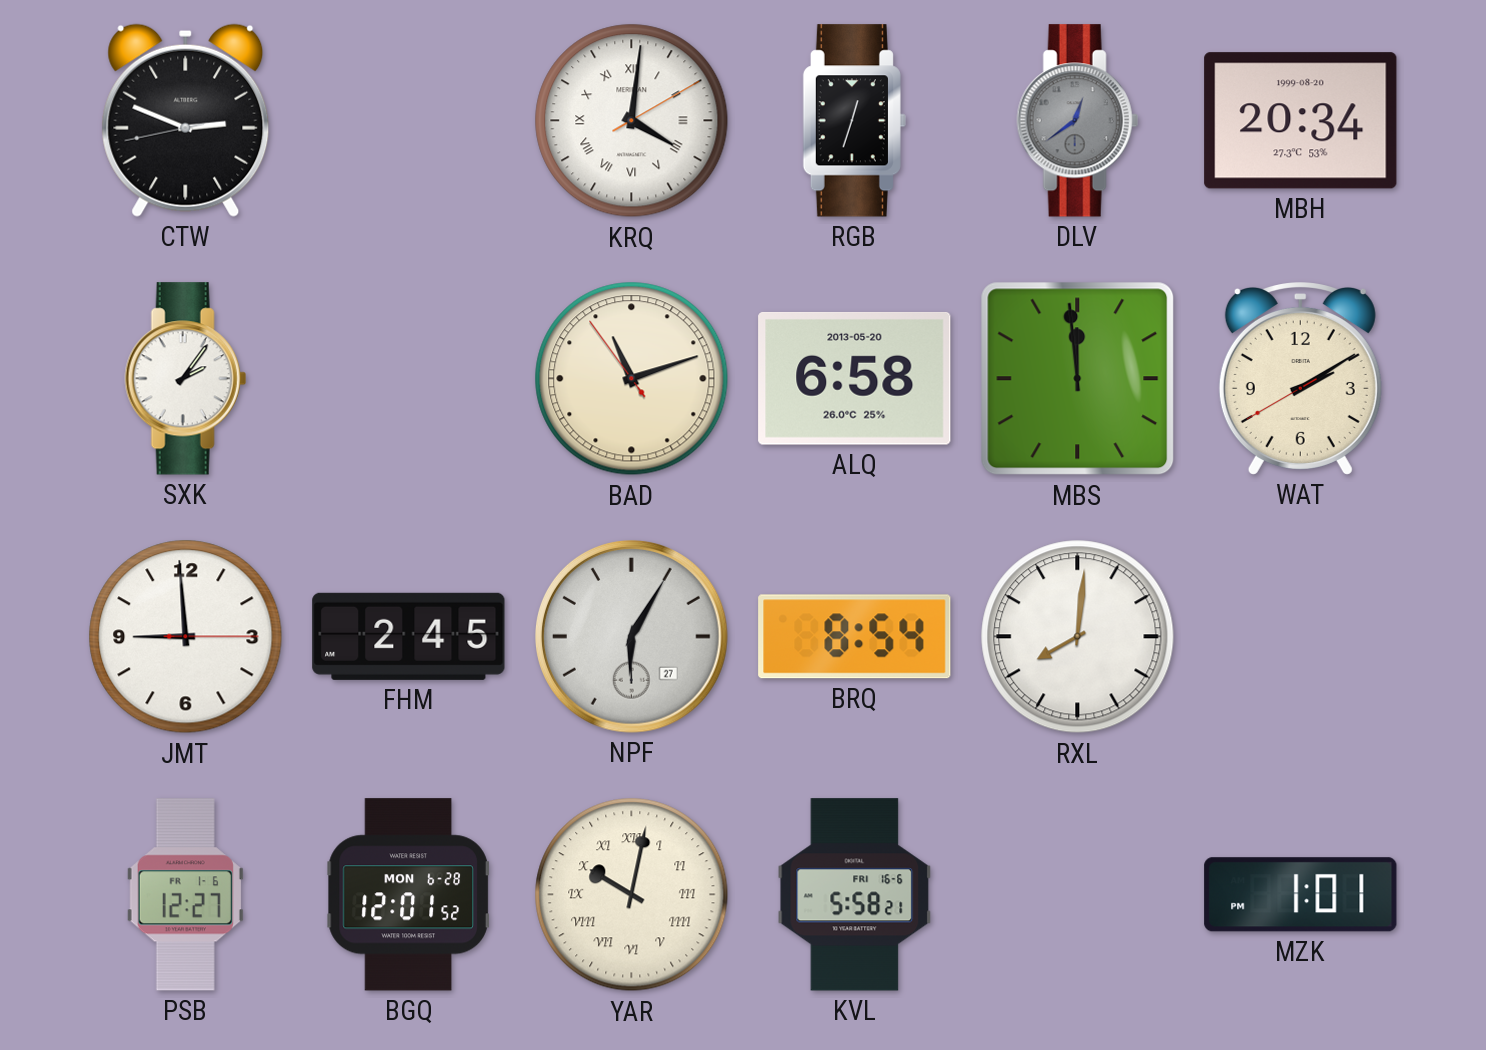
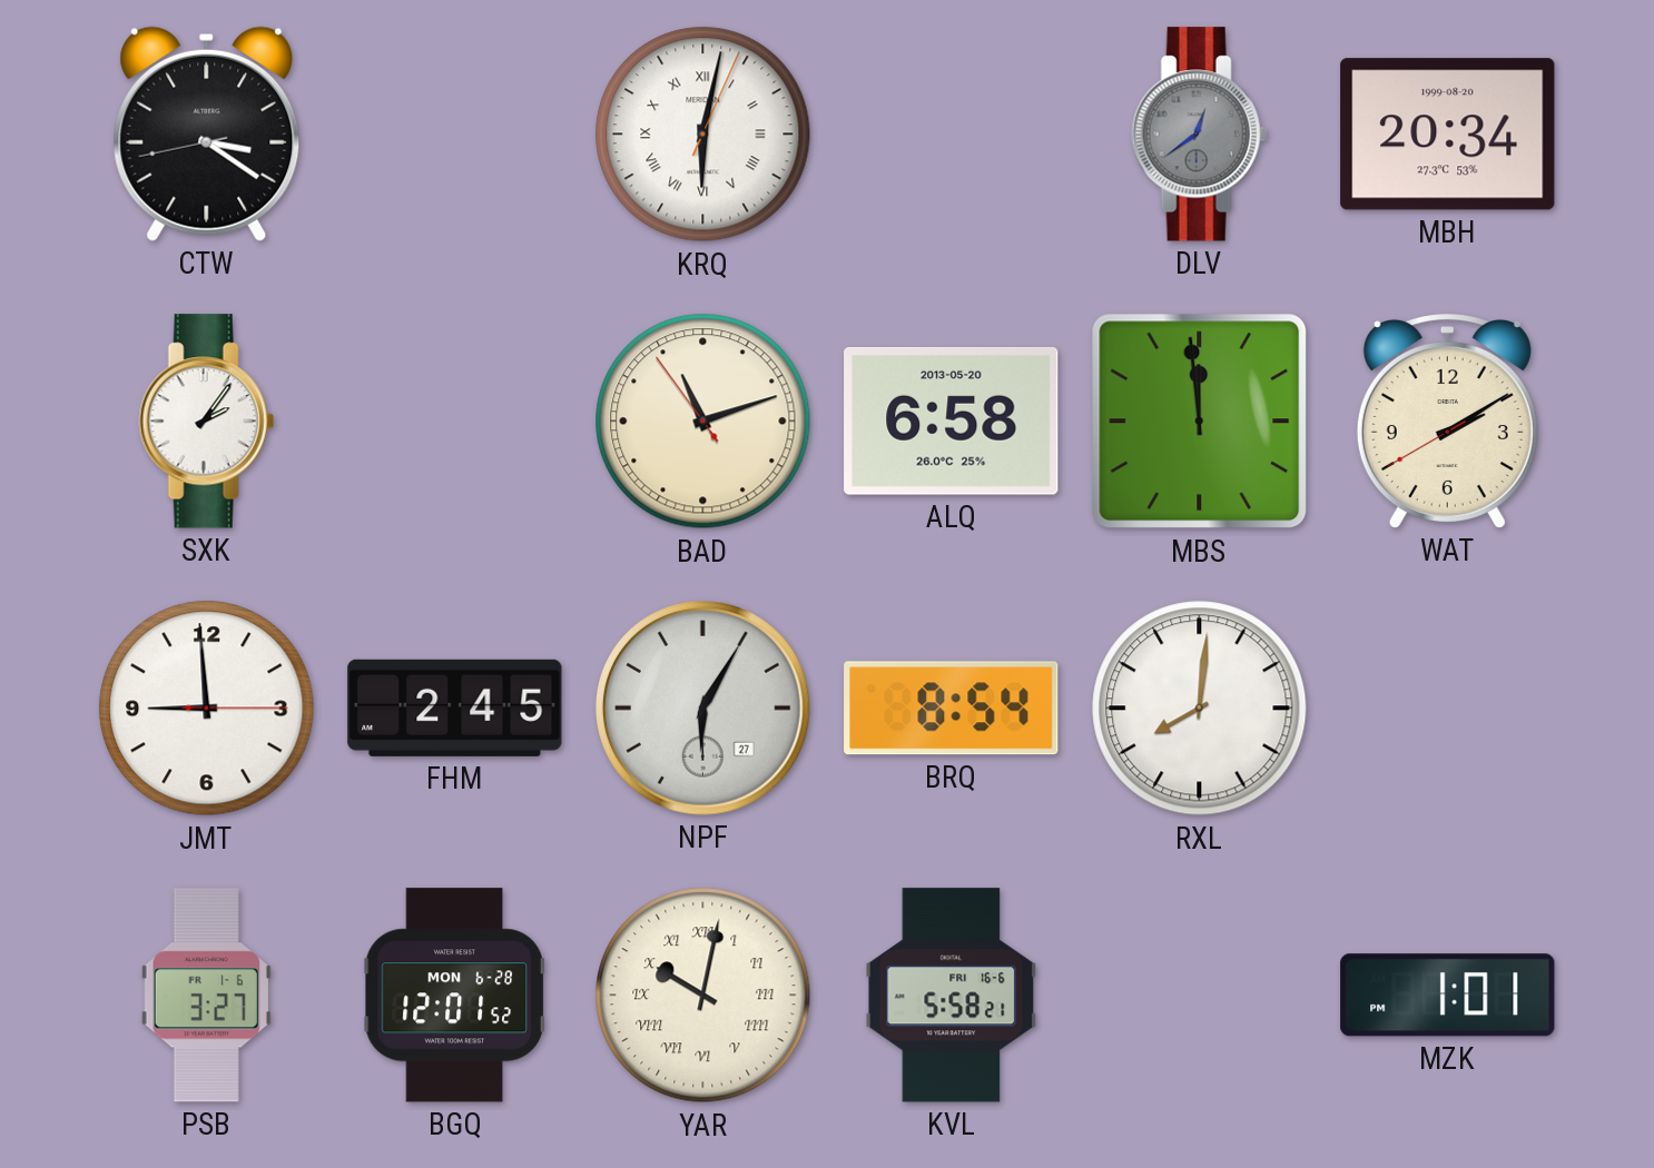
CTW: 2:48 -> 3:20 (207, 133)
KRQ: 4:01 -> 6:02 (703, 135)
RGB: 12:33 -> none (854, 121)
PSB: 12:27 -> 3:27 (206, 996)
